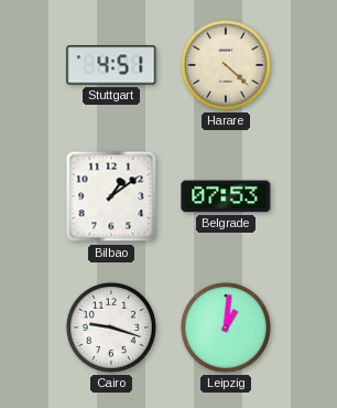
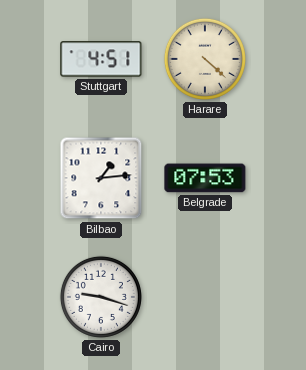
Bilbao: 1:09 -> 1:14 (101, 178)
Leipzig: 1:01 -> none (226, 328)
